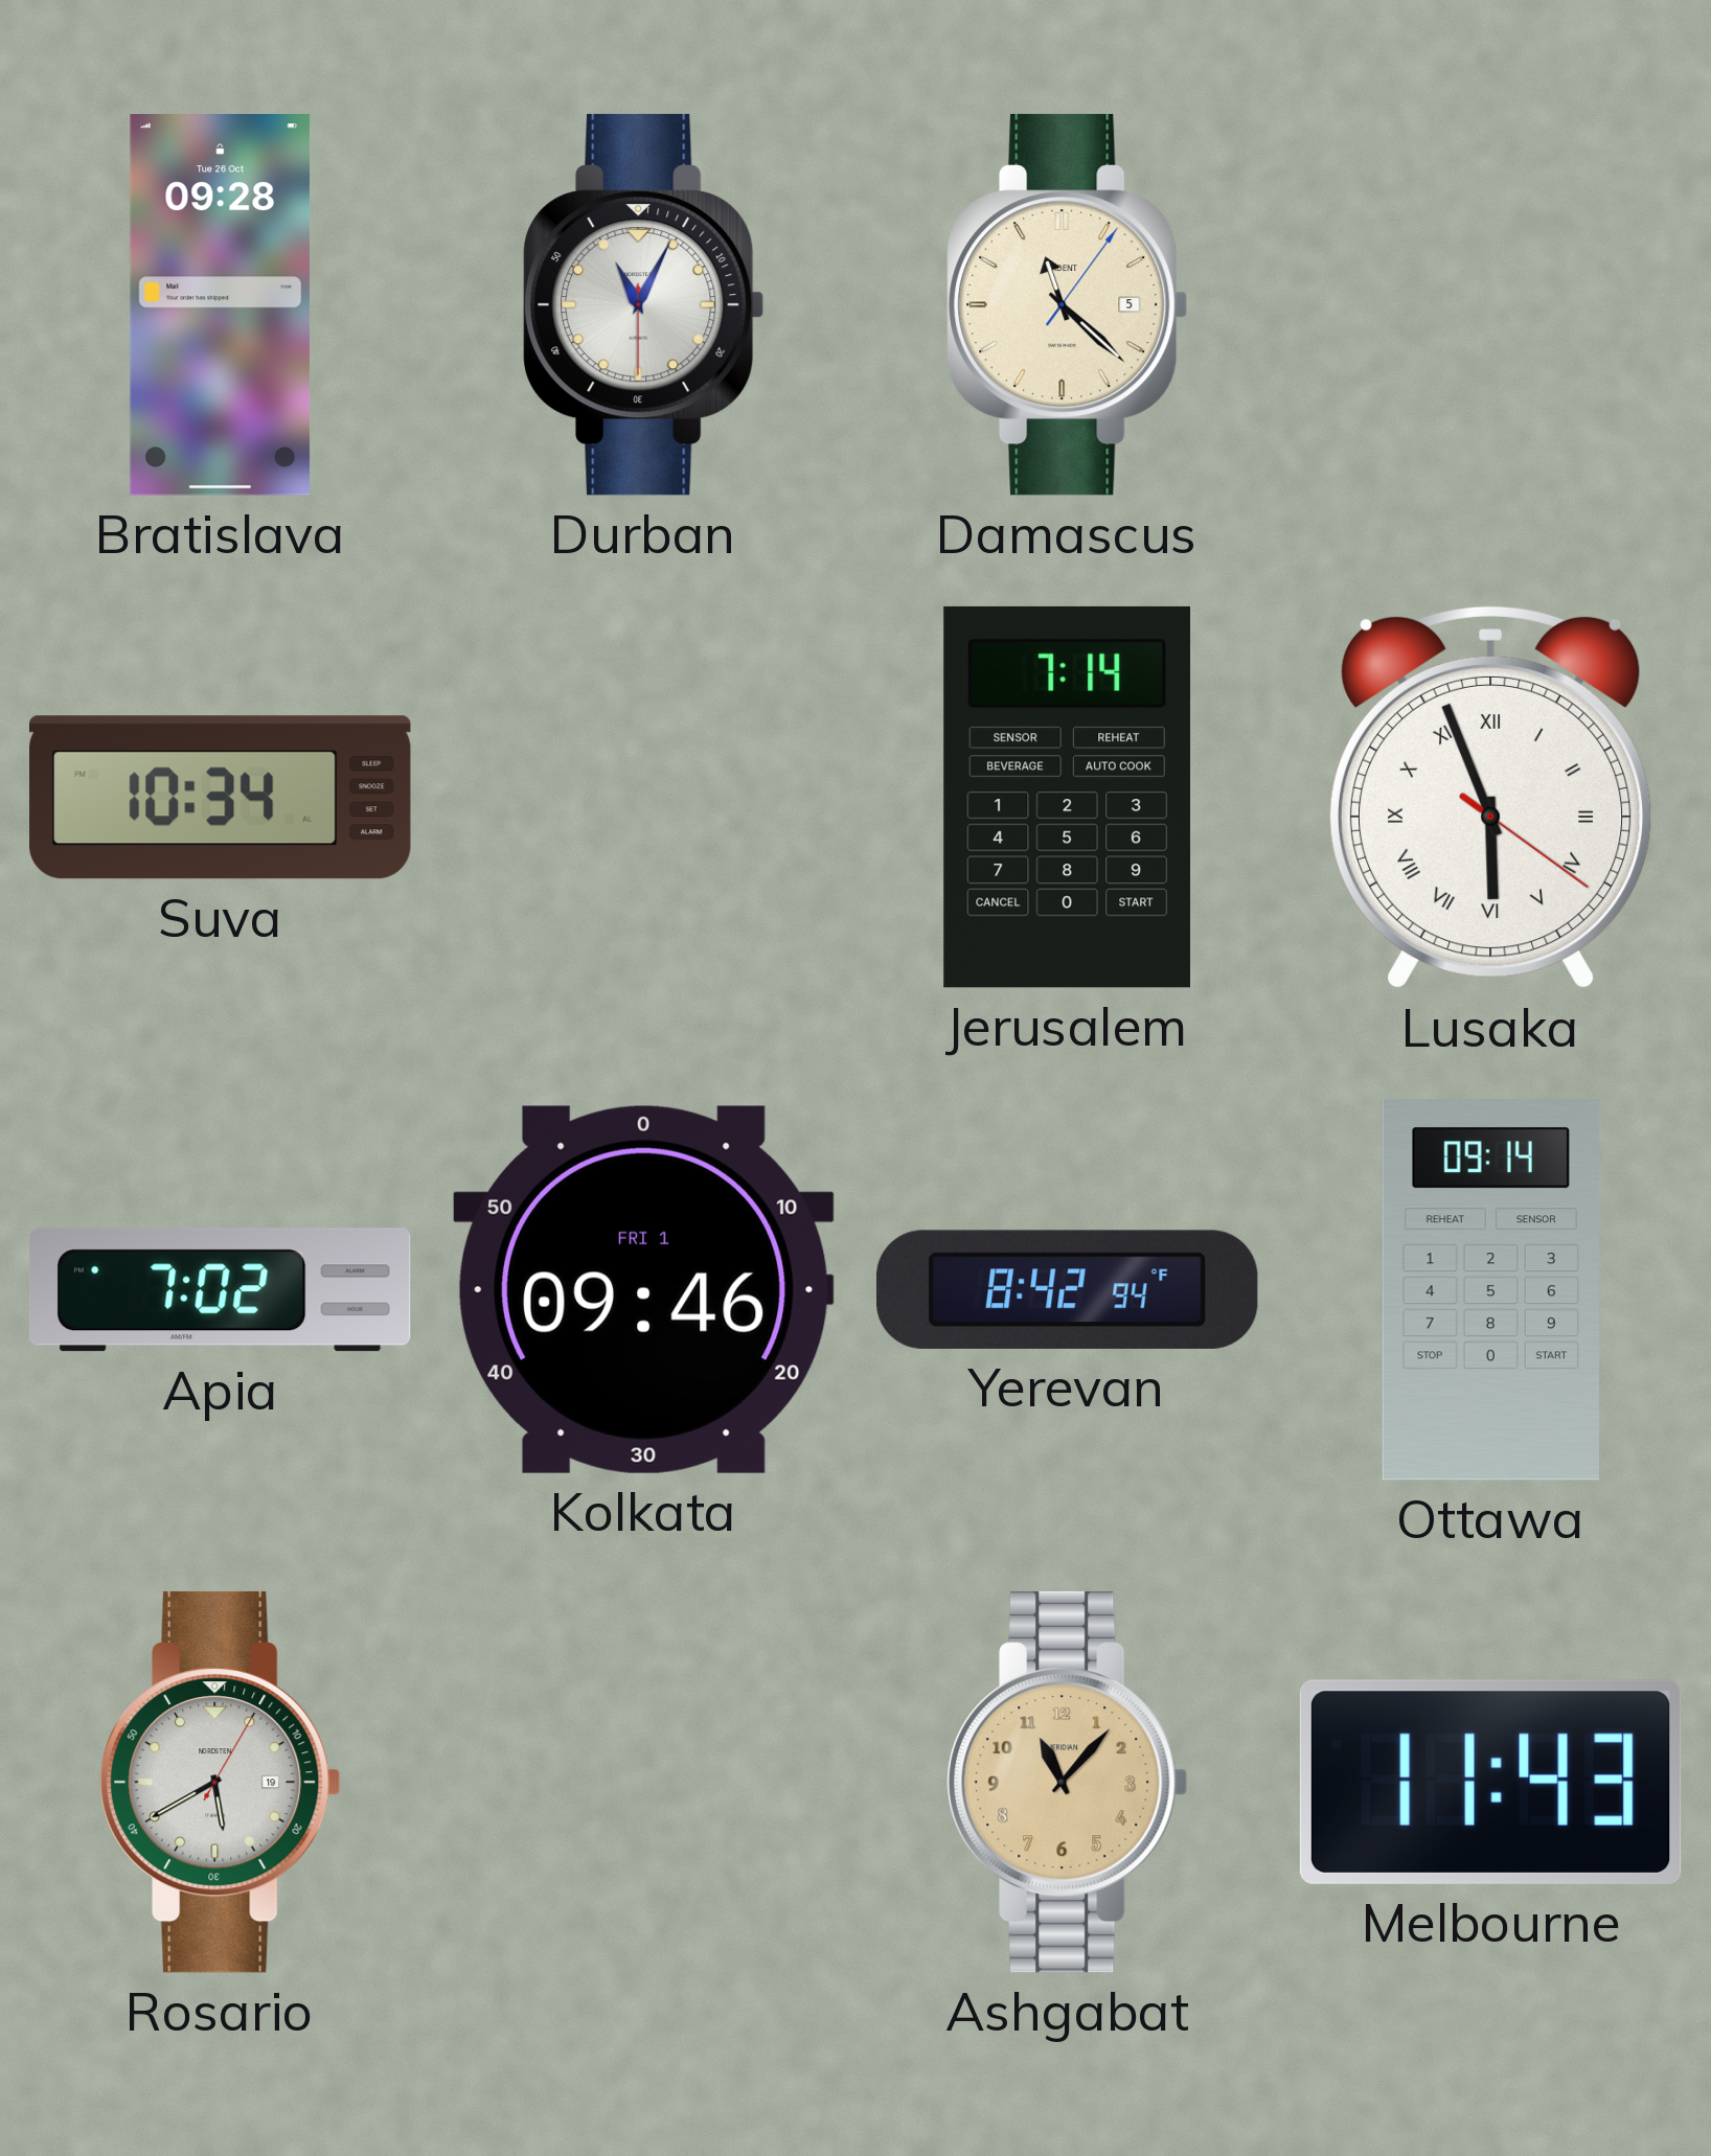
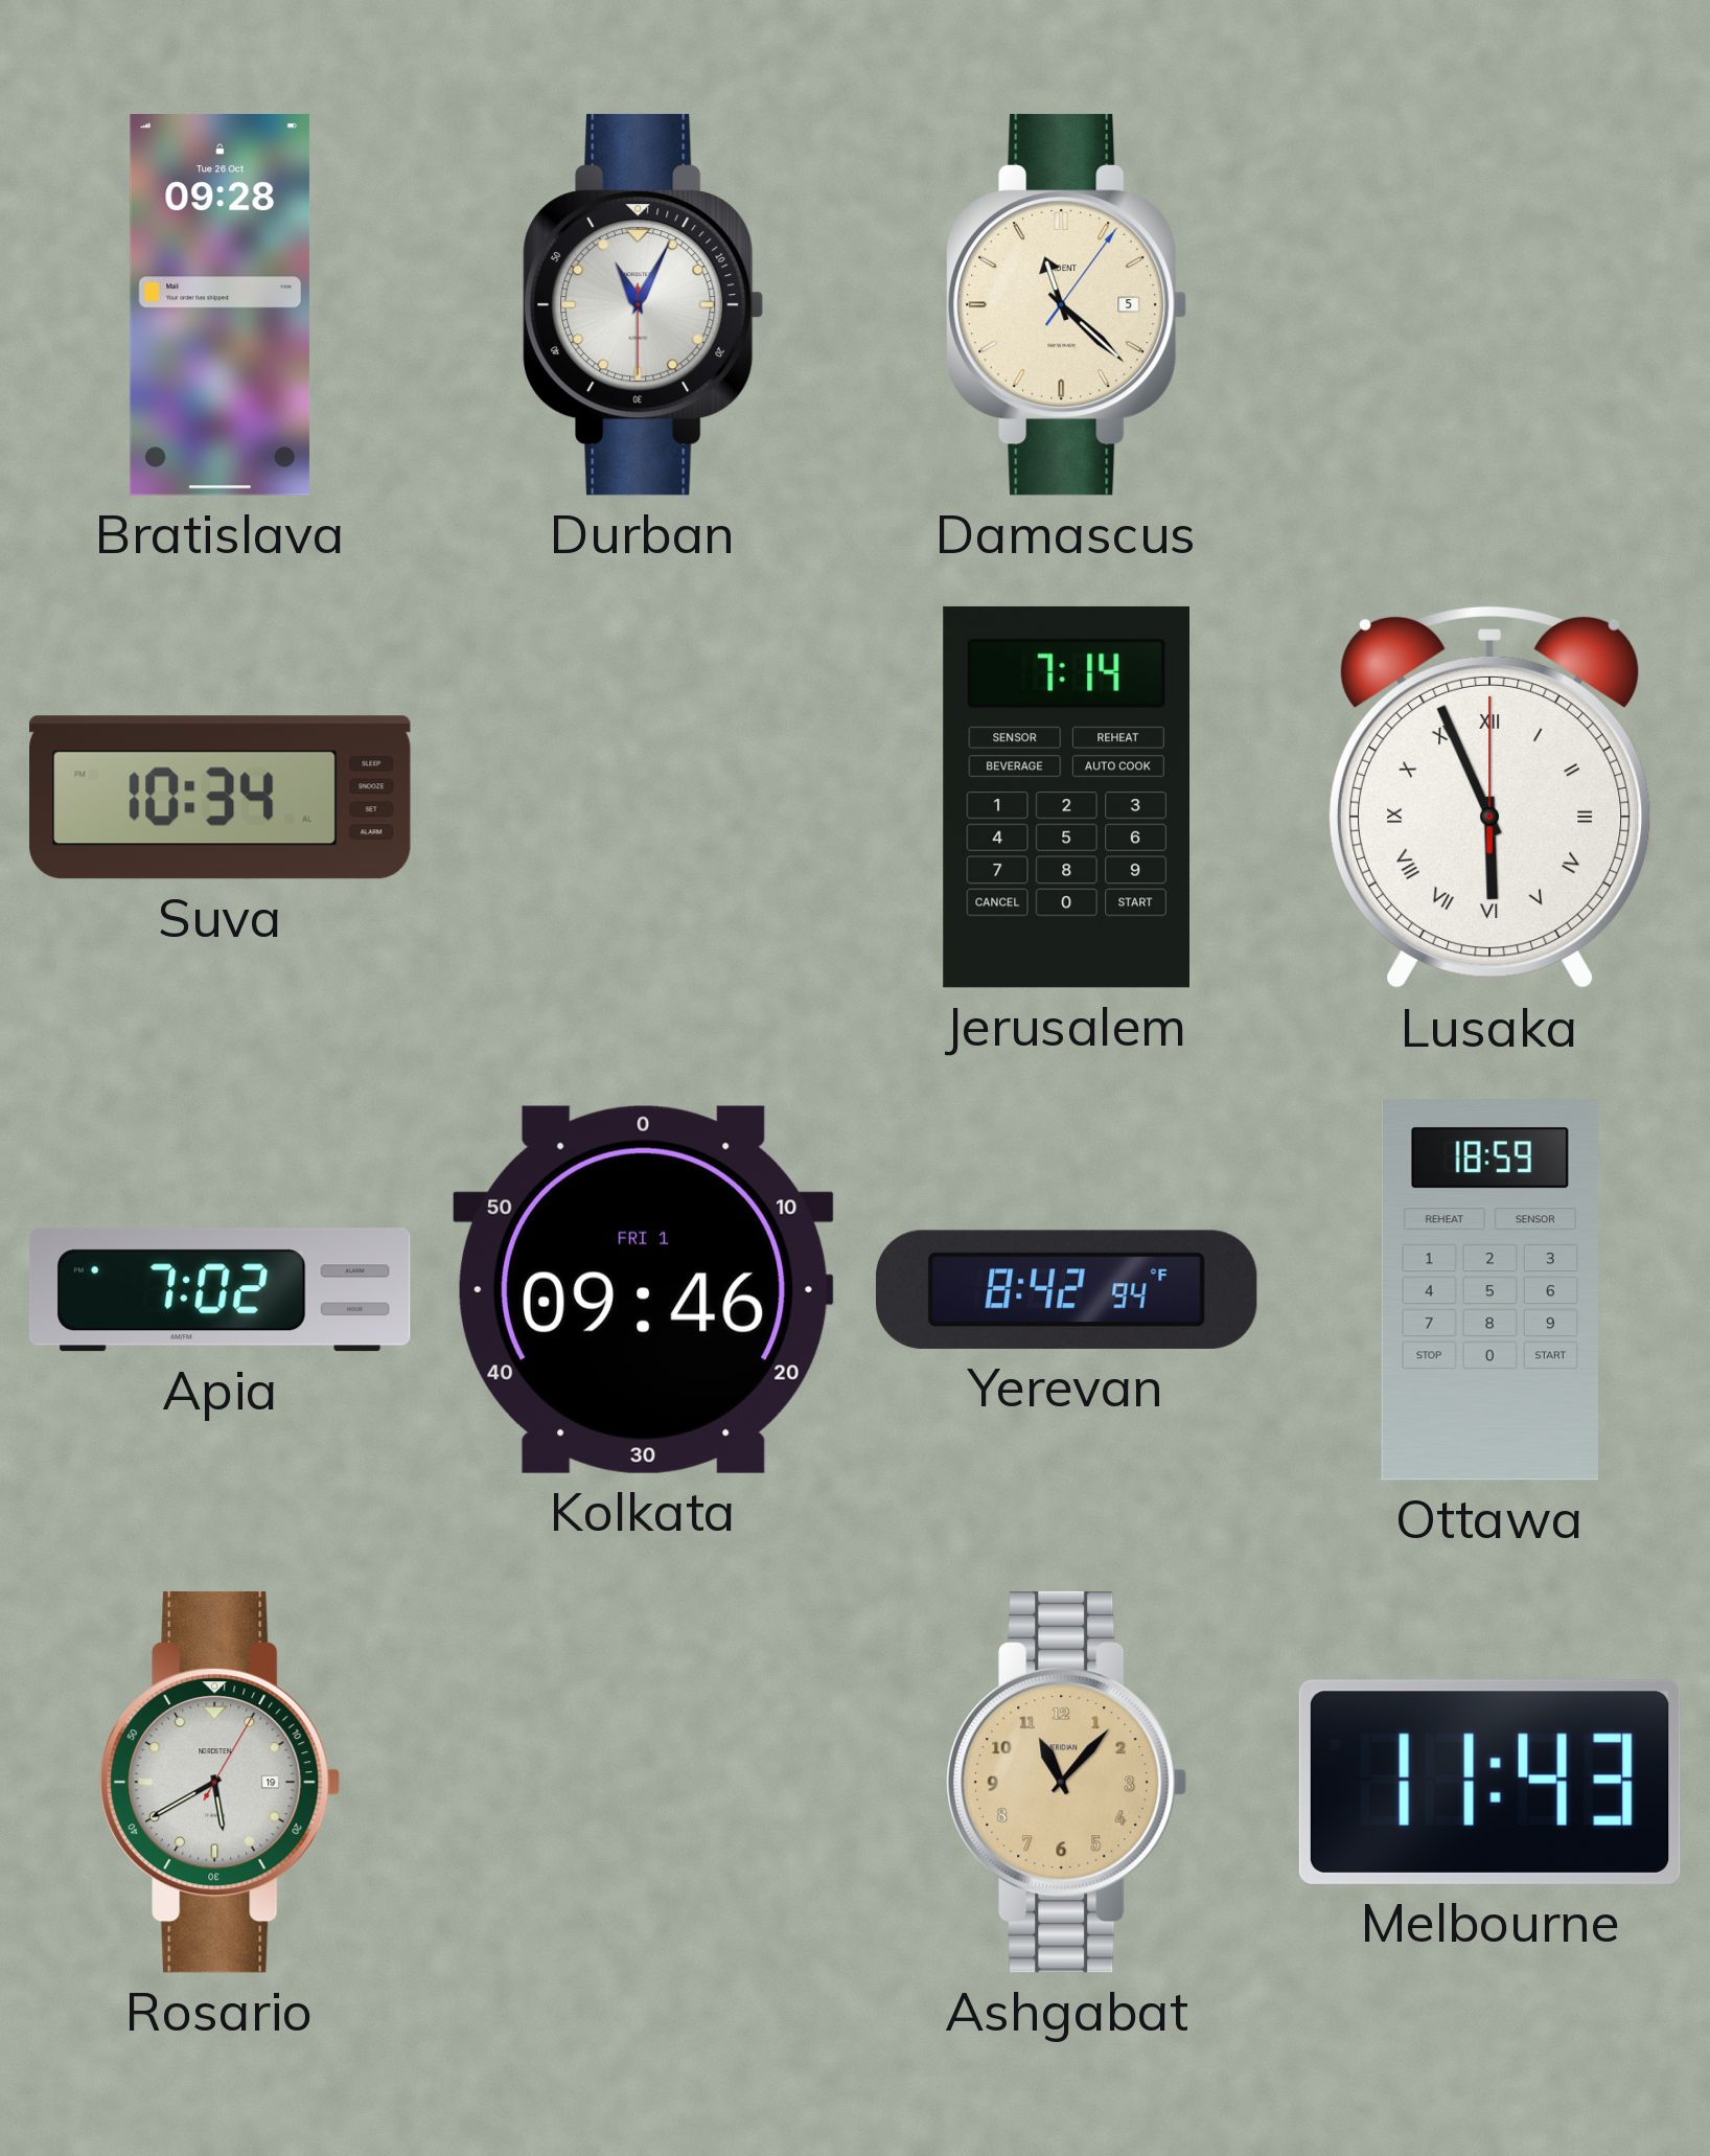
Lusaka: 5:56:21 -> 5:56:00 (1491, 797)
Ottawa: 09:14 -> 18:59 (1489, 1290)
